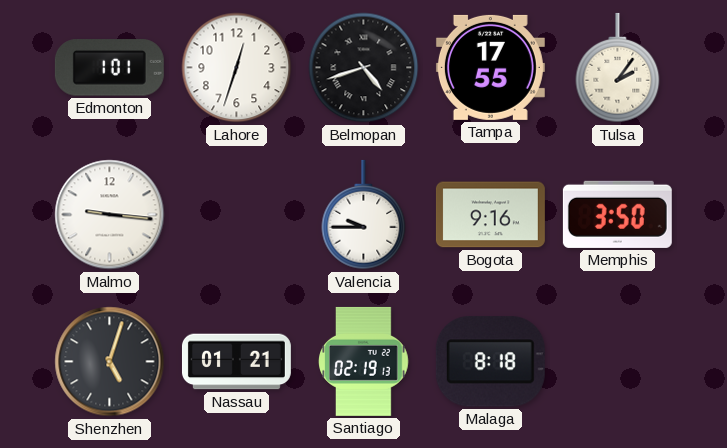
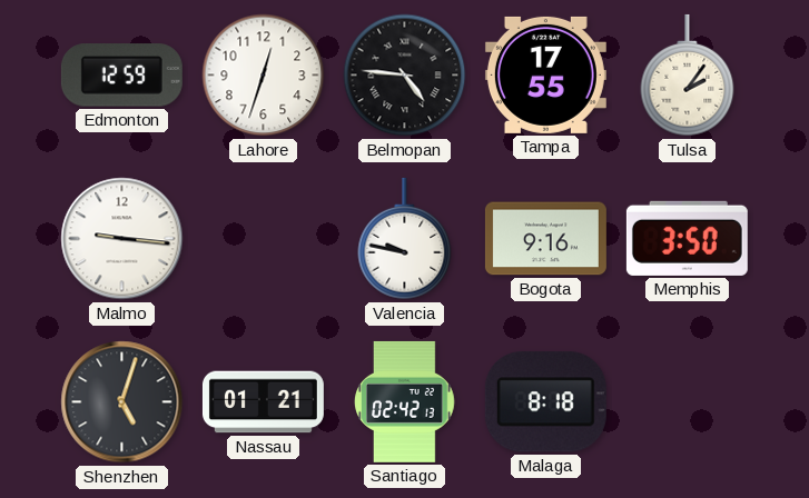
Edmonton: 1:01 -> 12:59 (121, 76)
Belmopan: 4:42 -> 4:46 (405, 76)
Valencia: 9:45 -> 9:47 (405, 239)
Santiago: 02:19 -> 02:42 (405, 401)
